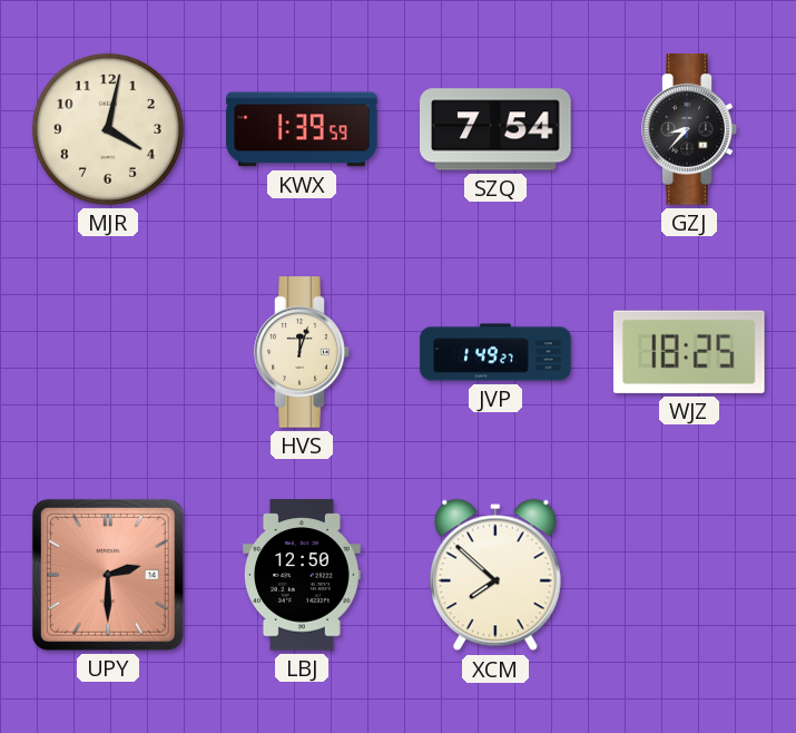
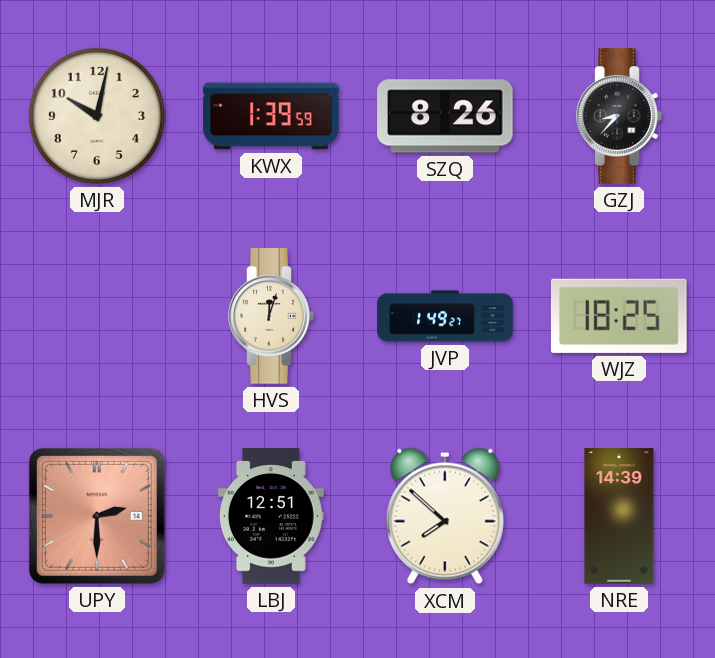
MJR: 4:02 -> 10:02 (97, 116)
SZQ: 7:54 -> 8:26 (445, 116)
LBJ: 12:50 -> 12:51 (271, 516)
NRE: none -> 14:39 (619, 516)
